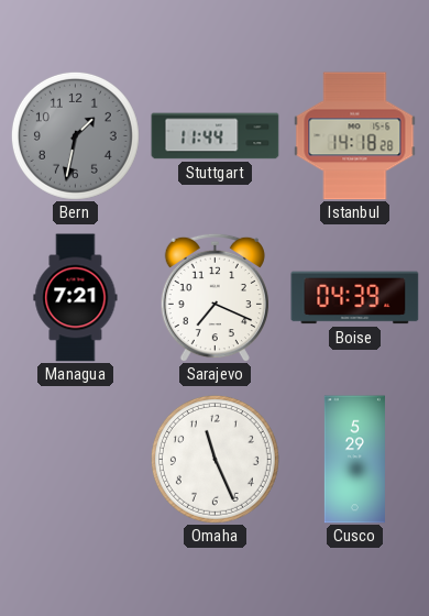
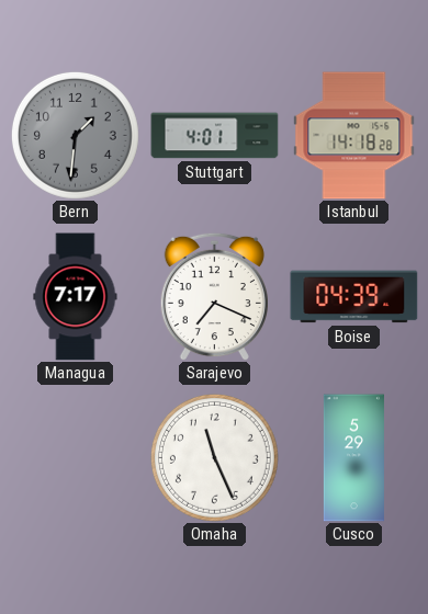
Bern: 1:32 -> 1:31 (75, 135)
Stuttgart: 11:44 -> 4:01 (215, 136)
Managua: 7:21 -> 7:17 (76, 297)
